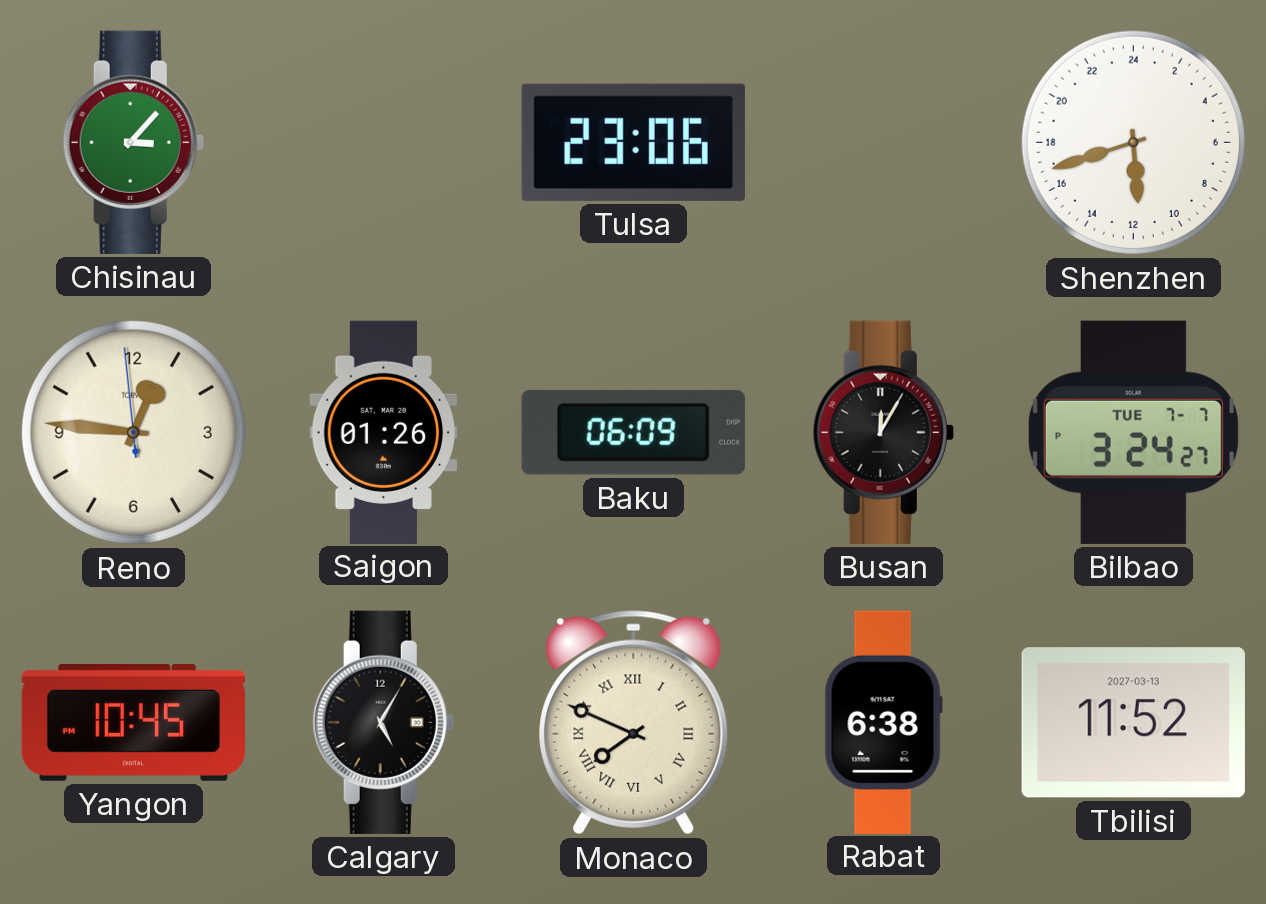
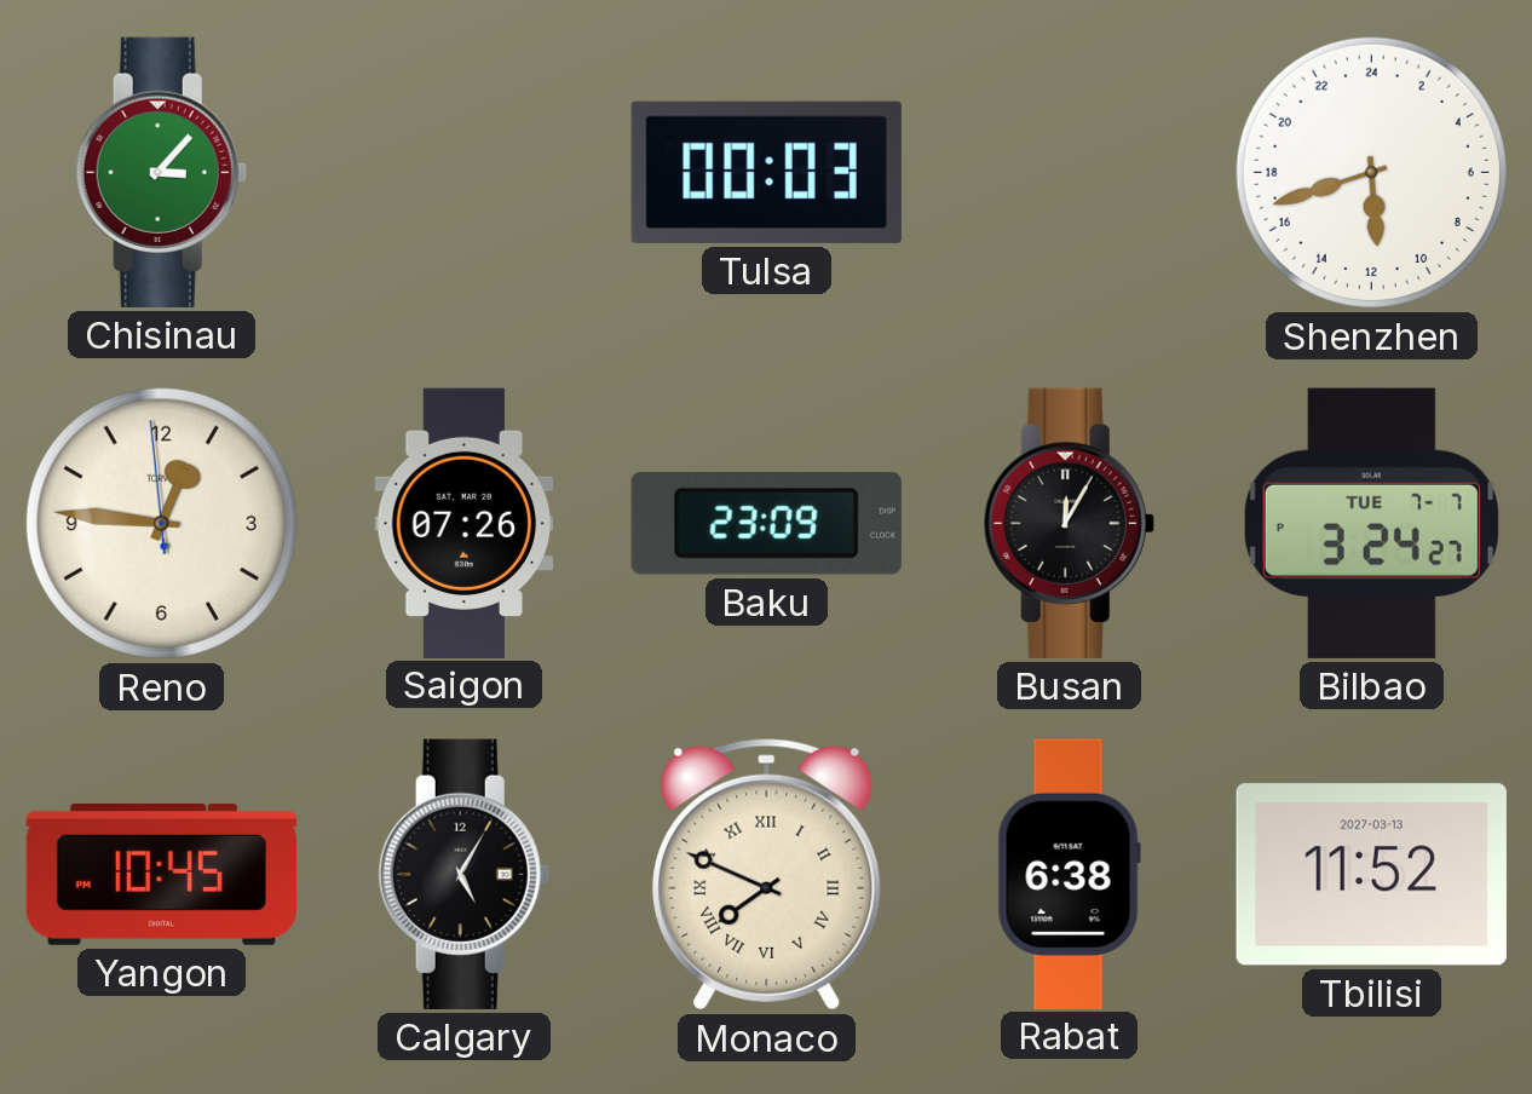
Tulsa: 23:06 -> 00:03 (766, 172)
Saigon: 01:26 -> 07:26 (465, 523)
Baku: 06:09 -> 23:09 (766, 523)
